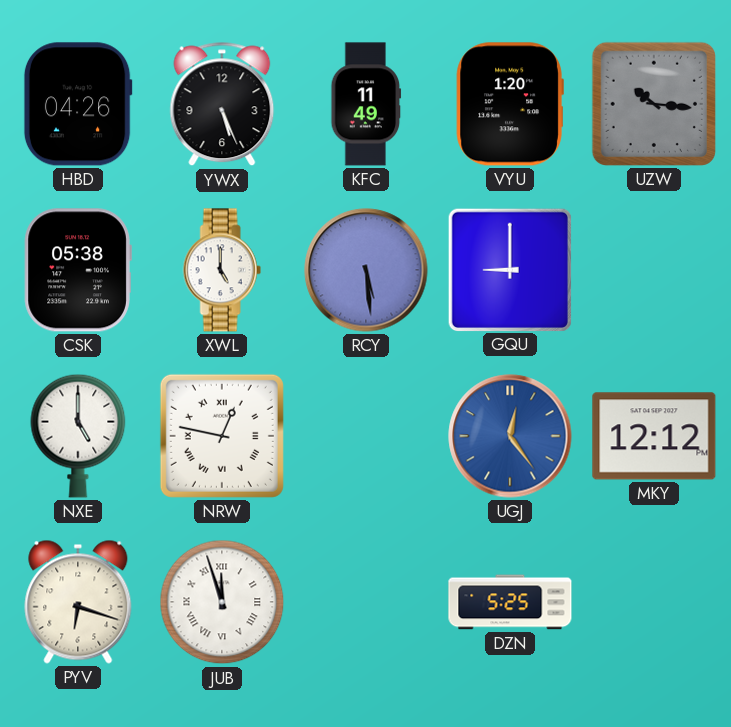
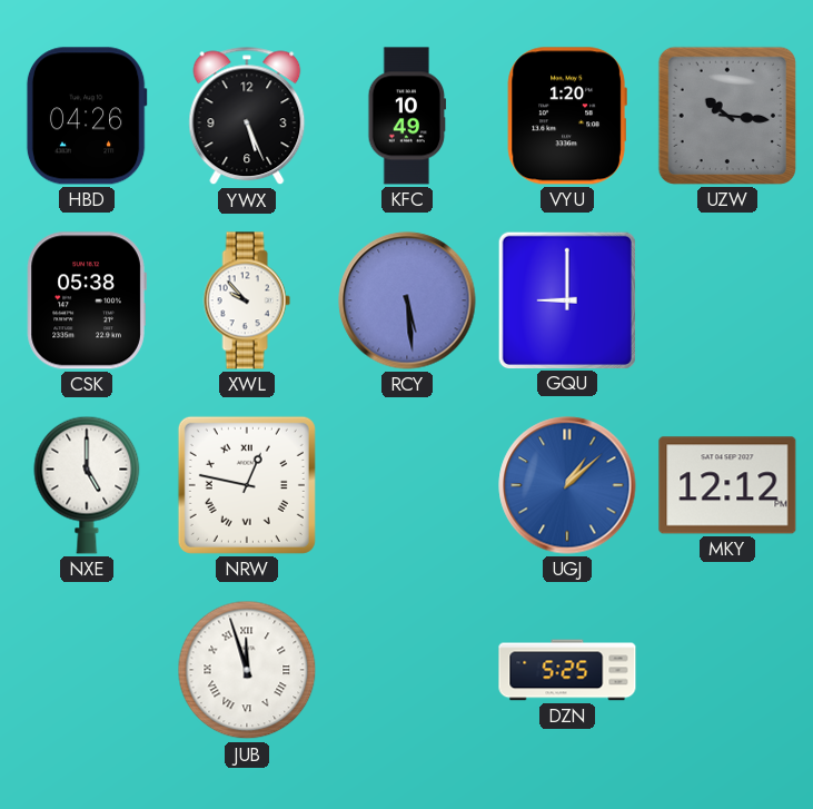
KFC: 11:49 -> 10:49 (407, 116)
XWL: 5:00 -> 9:53 (247, 300)
UGJ: 12:24 -> 1:08 (567, 485)
PYV: 6:18 -> none (78, 602)
